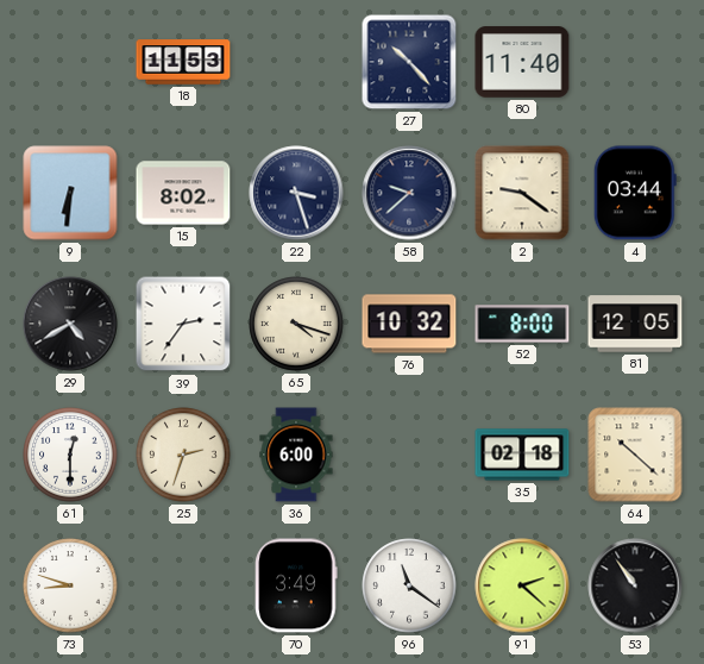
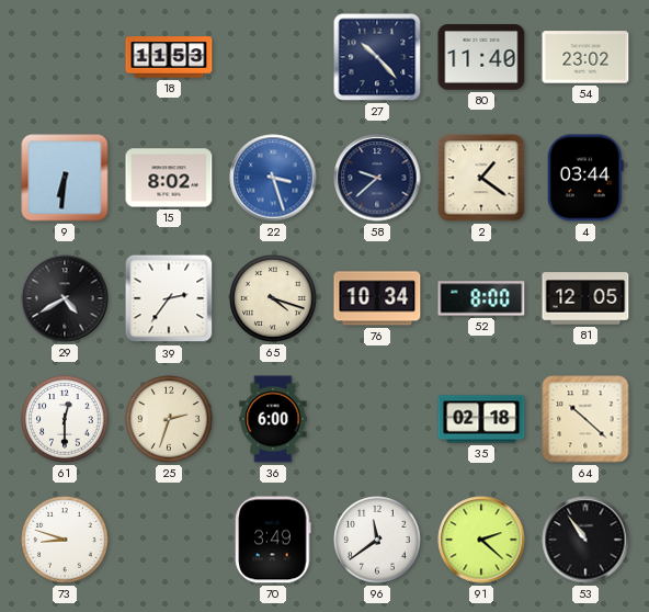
54: none -> 23:02 (585, 57)
22 dial: navy -> blue (273, 178)
2: 9:21 -> 1:21 (481, 178)
76: 10:32 -> 10:34 (377, 298)
96: 11:21 -> 11:39 (377, 540)
